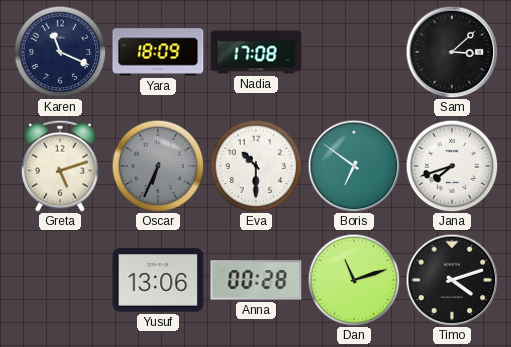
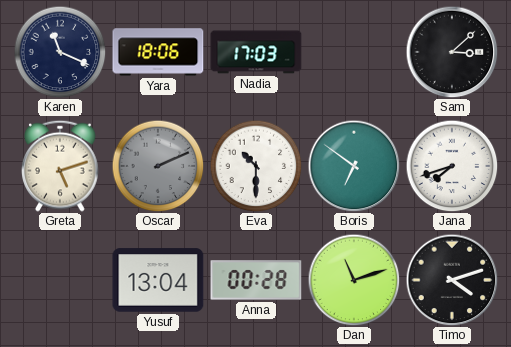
Yara: 18:09 -> 18:06 (158, 52)
Nadia: 17:08 -> 17:03 (256, 52)
Oscar: 6:34 -> 2:11 (158, 166)
Yusuf: 13:06 -> 13:04 (158, 280)
